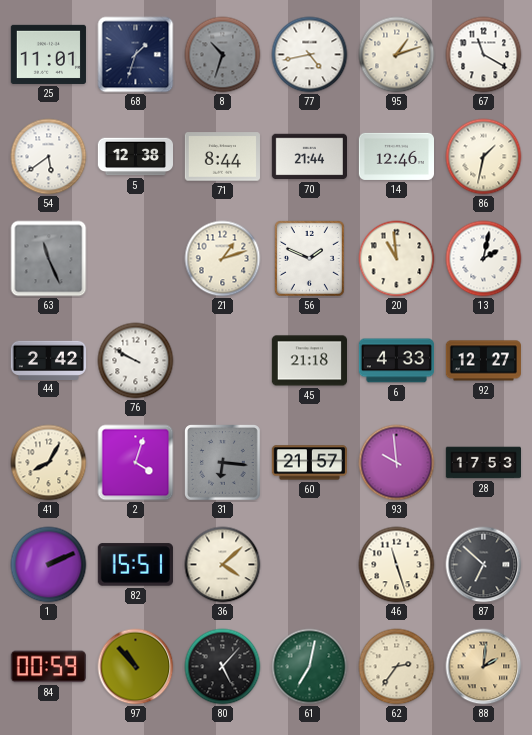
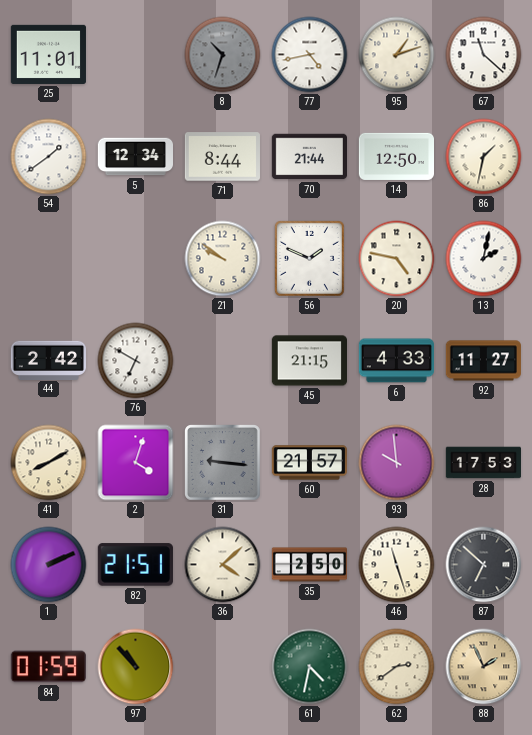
68: 1:33 -> none (136, 55)
67: 11:20 -> 11:22 (484, 55)
54: 5:39 -> 1:39 (49, 157)
5: 12:38 -> 12:34 (135, 157)
14: 12:46 -> 12:50 (396, 156)
63: 11:26 -> none (49, 259)
21: 1:12 -> 9:51 (223, 259)
20: 10:59 -> 4:47 (397, 259)
76: 9:50 -> 6:50 (136, 361)
45: 21:18 -> 21:15 (309, 361)
92: 12:27 -> 11:27 (483, 361)
41: 8:05 -> 8:10 (49, 463)
31: 6:16 -> 9:16 (223, 463)
82: 15:51 -> 21:51 (135, 565)
35: none -> 2:50 (309, 565)
84: 00:59 -> 01:59 (48, 667)
80: 5:07 -> none (223, 667)
61: 7:02 -> 4:32 (310, 667)
62: 2:36 -> 2:39 (397, 667)
88: 2:01 -> 1:56 (484, 667)
